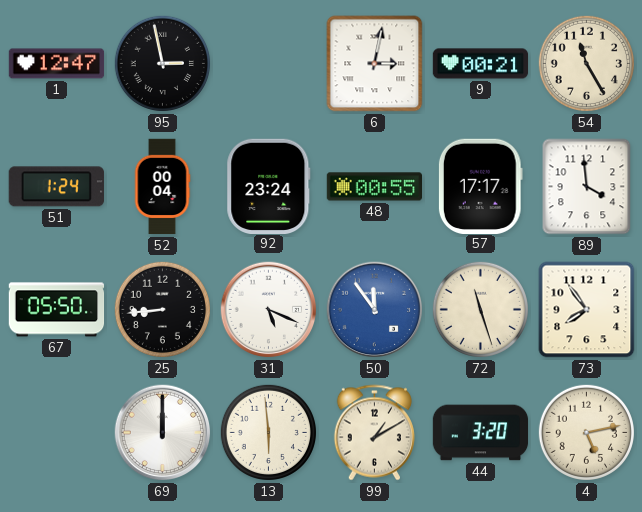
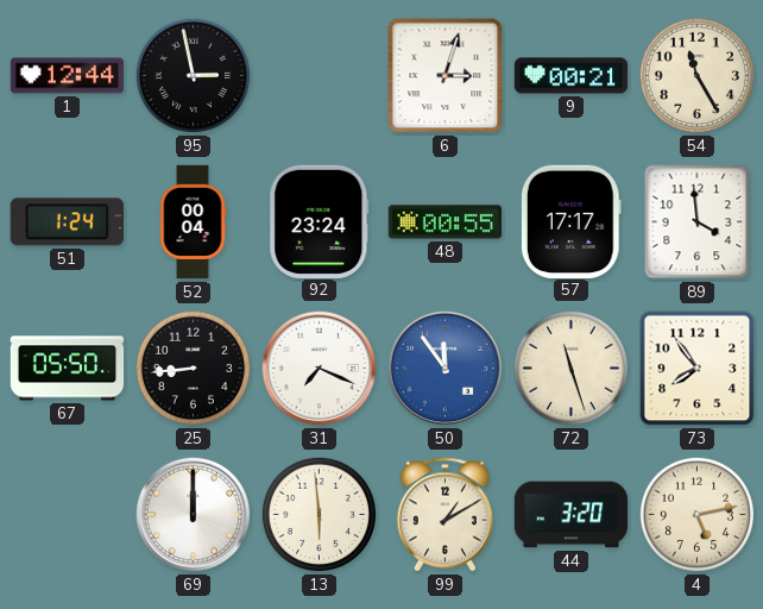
1: 12:47 -> 12:44 (68, 76)
6: 3:02 -> 3:03 (446, 76)
31: 5:19 -> 7:19 (320, 369)
